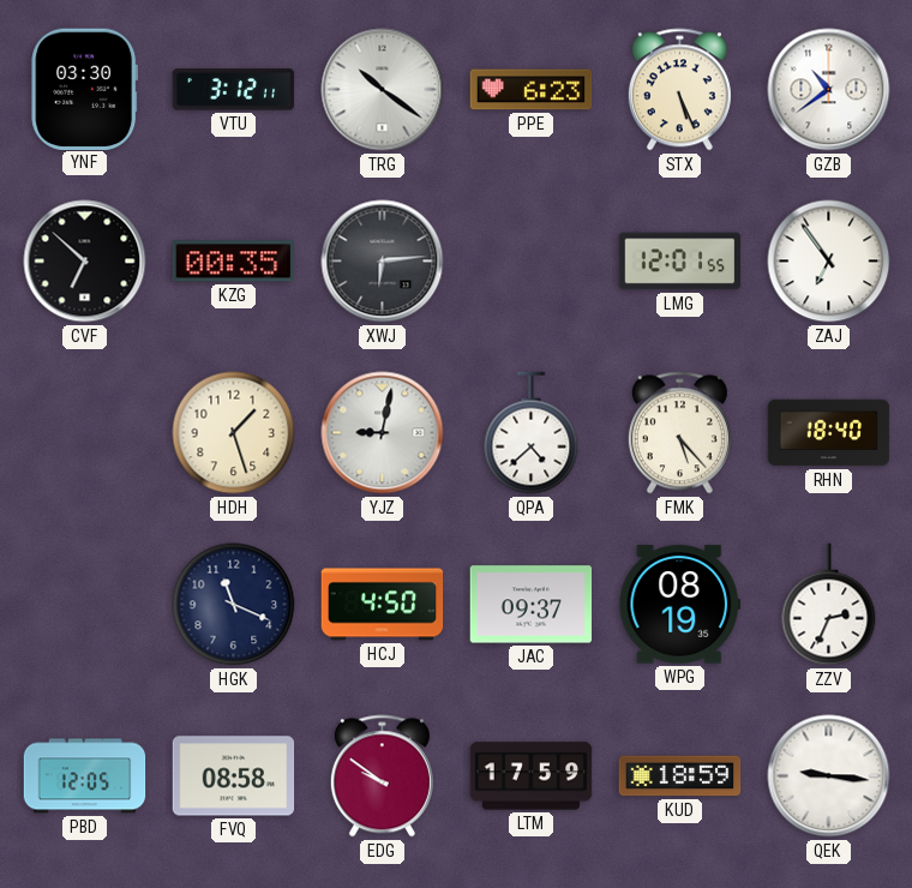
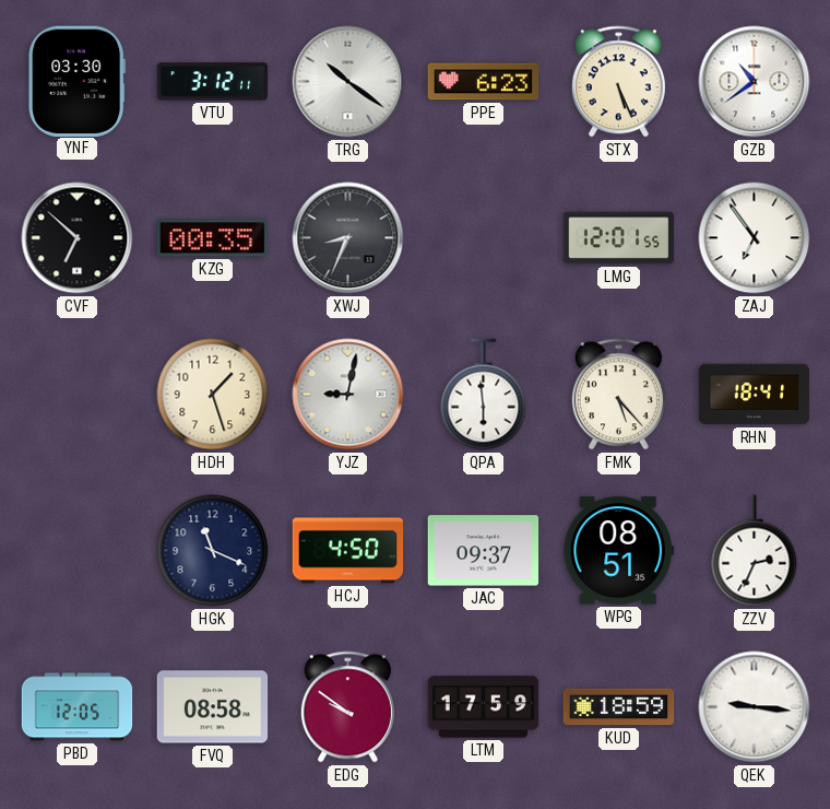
XWJ: 6:14 -> 8:34 (348, 238)
QPA: 4:38 -> 5:59 (484, 395)
RHN: 18:40 -> 18:41 (755, 395)
WPG: 08:19 -> 08:51 (619, 551)
